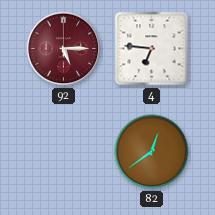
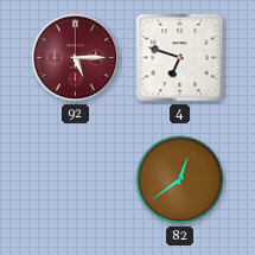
4: 6:46 -> 6:48 (180, 58)
